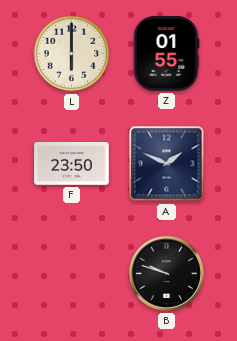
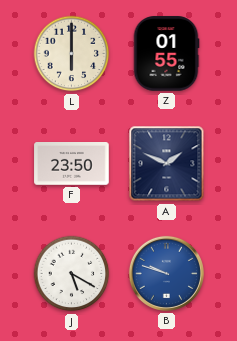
J: none -> 5:20 (72, 274)
B dial: black -> blue (166, 273)
